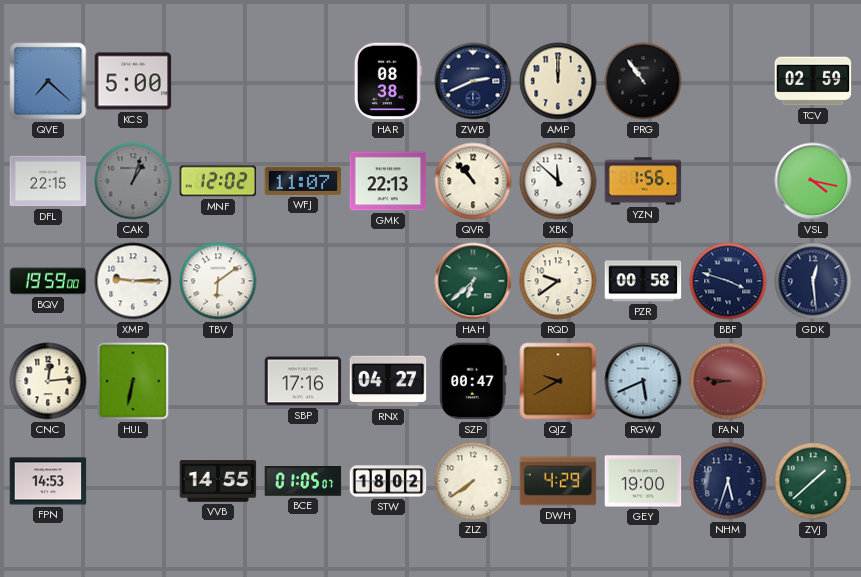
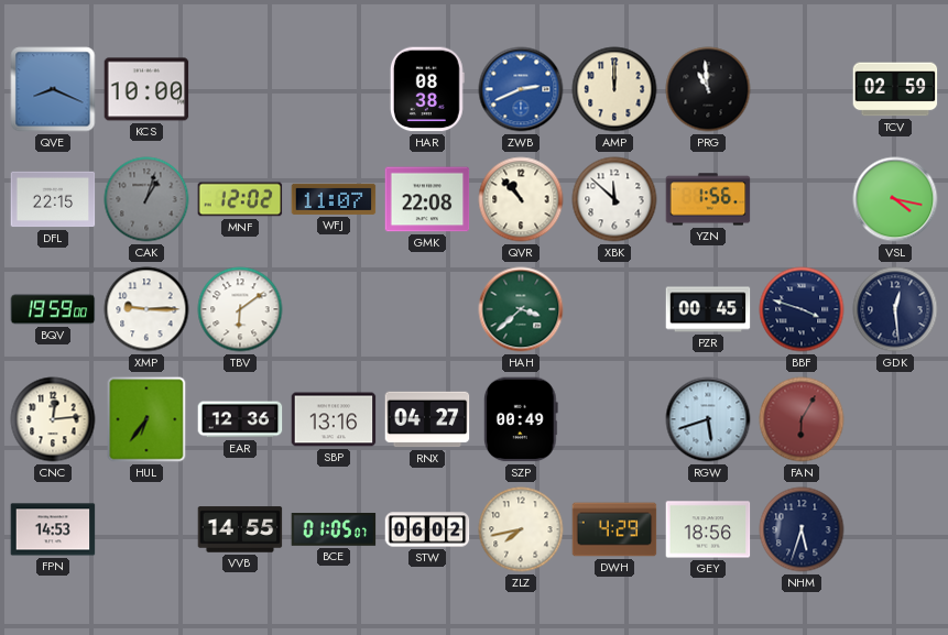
QVE: 7:22 -> 8:19 (53, 89)
KCS: 5:00 -> 10:00 (146, 89)
ZWB dial: navy -> blue (521, 89)
PRG: 10:54 -> 10:59 (708, 89)
GMK: 22:13 -> 22:08 (427, 199)
HAH: 6:38 -> 3:38 (521, 309)
RQD: 9:39 -> none (558, 281)
PZR: 00:58 -> 00:45 (708, 309)
HUL: 6:32 -> 6:36 (146, 419)
EAR: none -> 12:36 (240, 419)
SBP: 17:16 -> 13:16 (334, 419)
SZP: 00:47 -> 00:49 (522, 419)
QJZ: 9:40 -> none (558, 381)
RGW: 5:41 -> 5:42 (708, 419)
FAN: 8:46 -> 6:05 (802, 419)
STW: 18:02 -> 06:02 (427, 529)
ZLZ: 7:39 -> 7:43 (521, 529)
GEY: 19:00 -> 18:56 (708, 529)
ZVJ: 1:38 -> none (813, 481)
